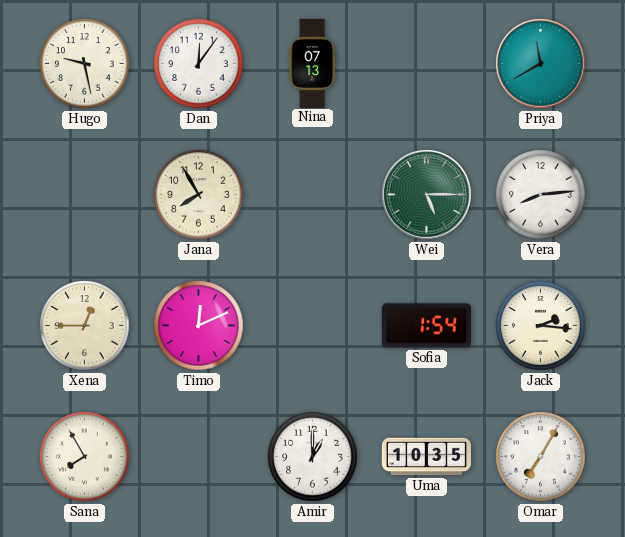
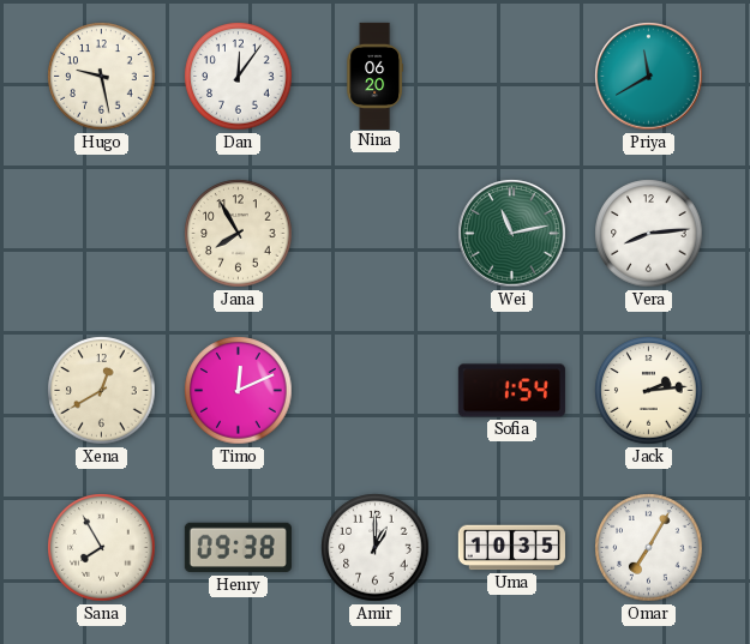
Nina: 07:13 -> 06:20 (374, 76)
Wei: 5:15 -> 11:13 (512, 234)
Xena: 12:45 -> 12:40 (102, 391)
Jack: 2:16 -> 2:14 (649, 391)
Henry: none -> 09:38 (238, 548)
